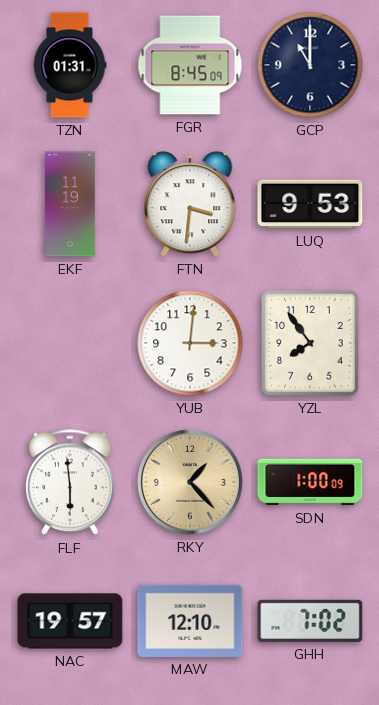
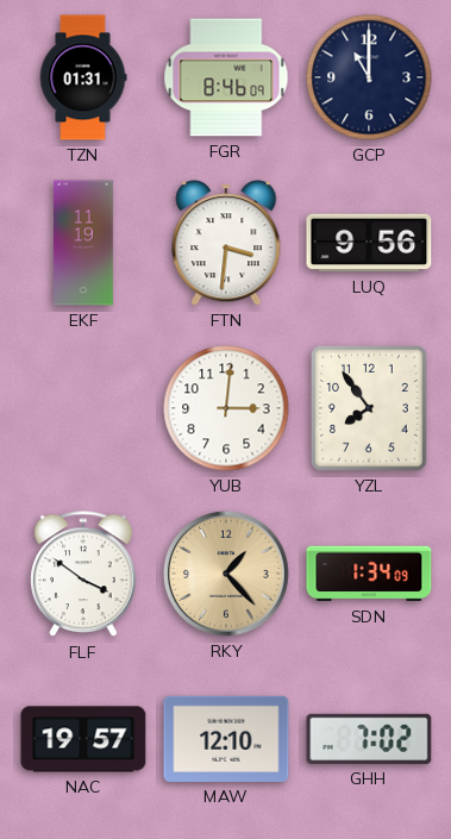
FGR: 8:45 -> 8:46 (226, 77)
LUQ: 9:53 -> 9:56 (369, 243)
FLF: 5:59 -> 3:51 (83, 575)
SDN: 1:00 -> 1:34 (369, 574)
